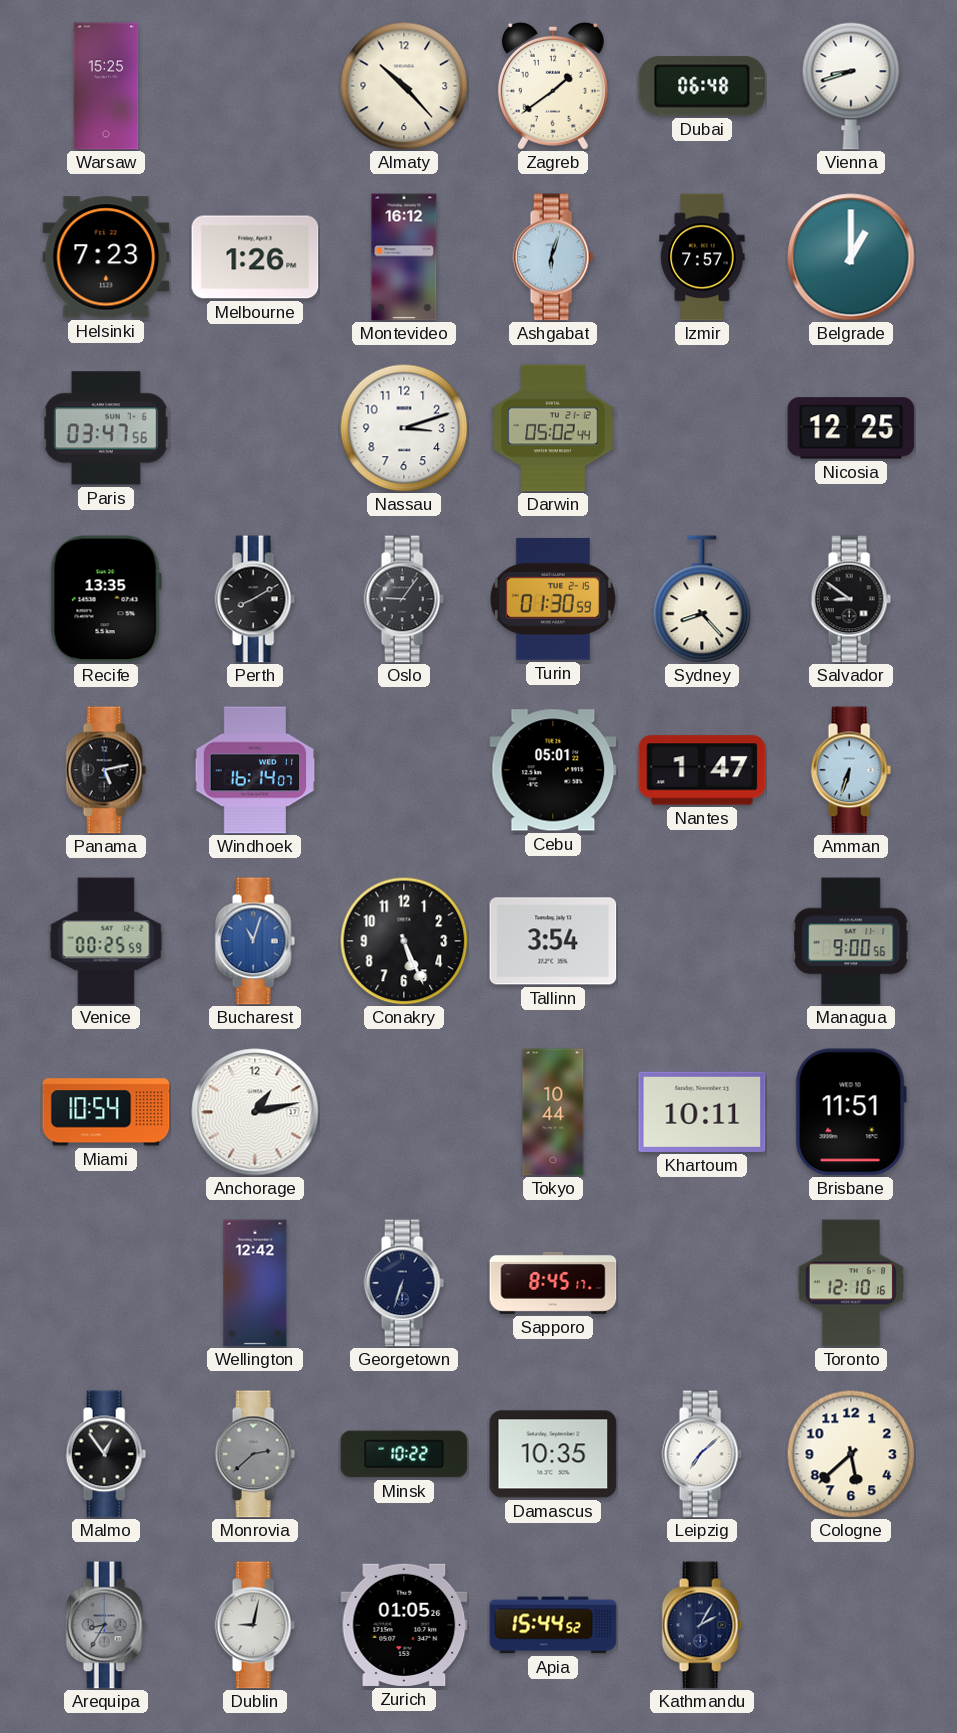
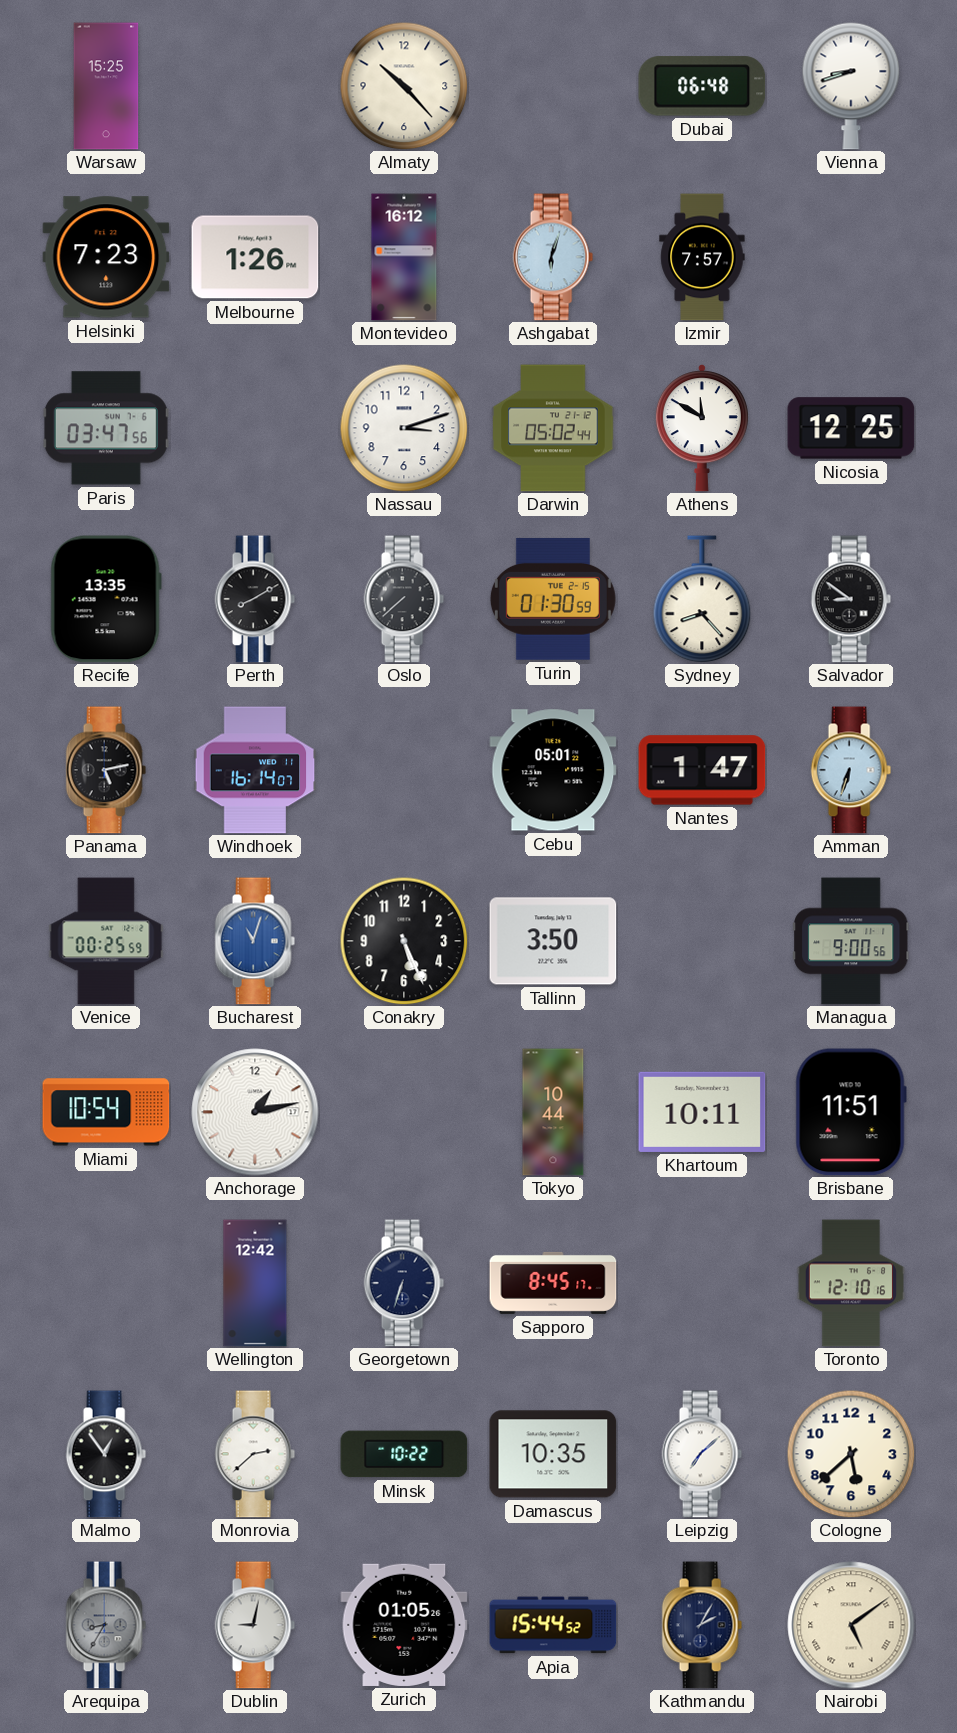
Zagreb: 1:39 -> none (553, 86)
Belgrade: 1:00 -> none (851, 257)
Athens: none -> 11:50 (702, 428)
Oslo: 9:06 -> 7:38 (404, 599)
Tallinn: 3:54 -> 3:50 (553, 941)
Monrovia dial: grey -> white (255, 1454)
Nairobi: none -> 5:09 (851, 1625)
